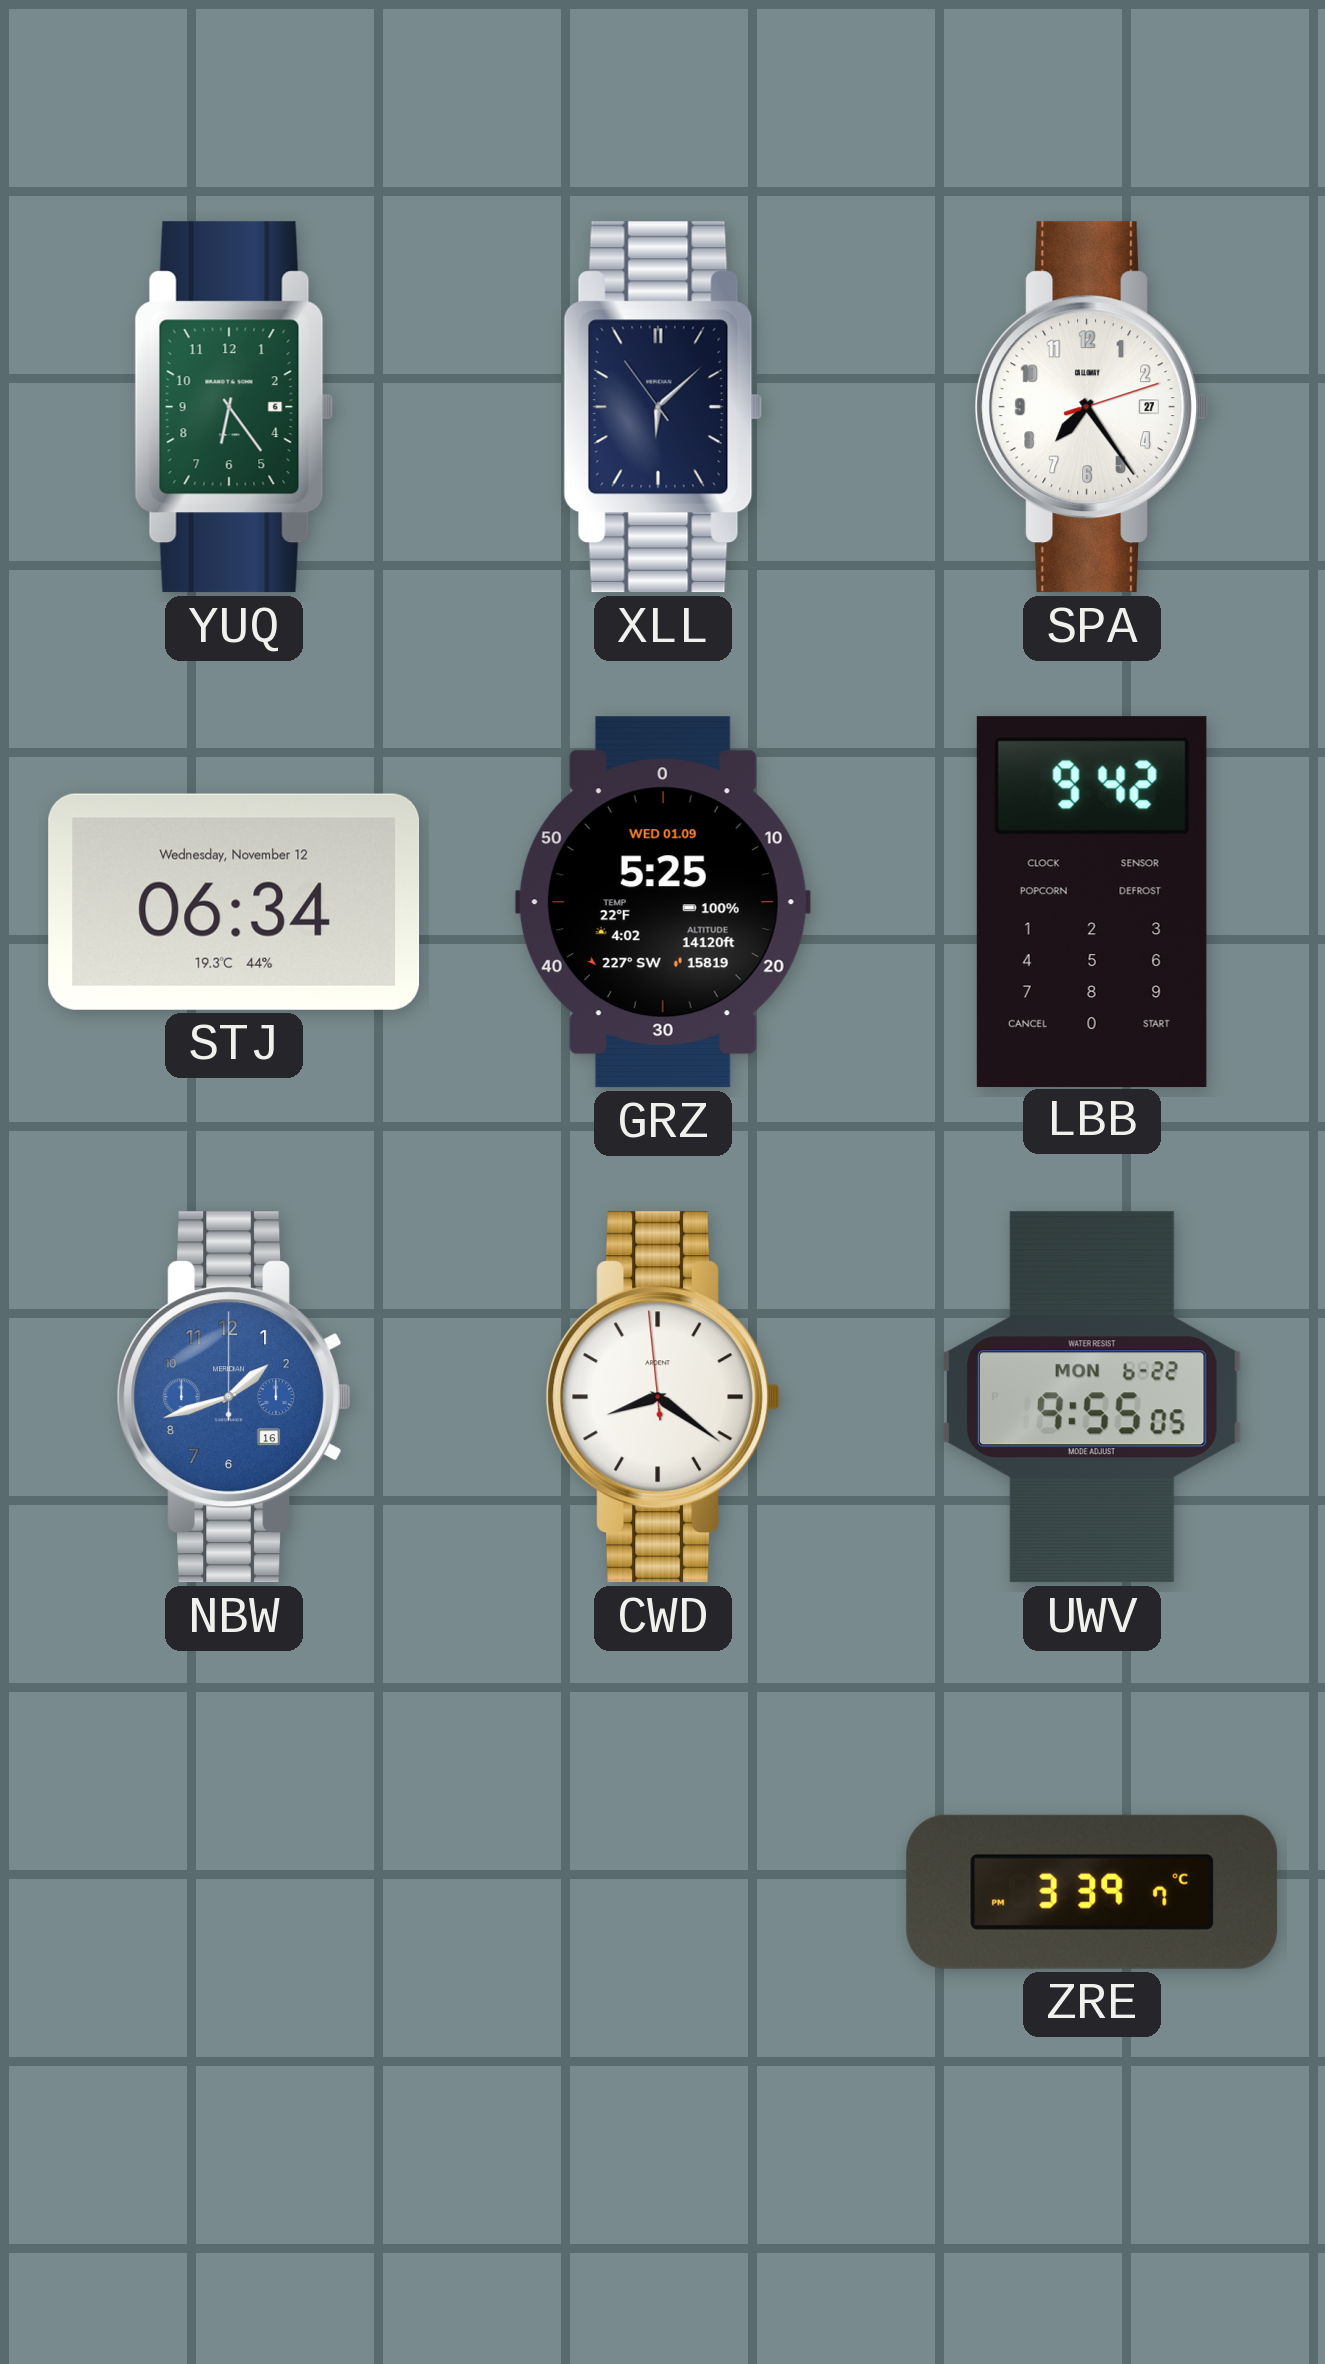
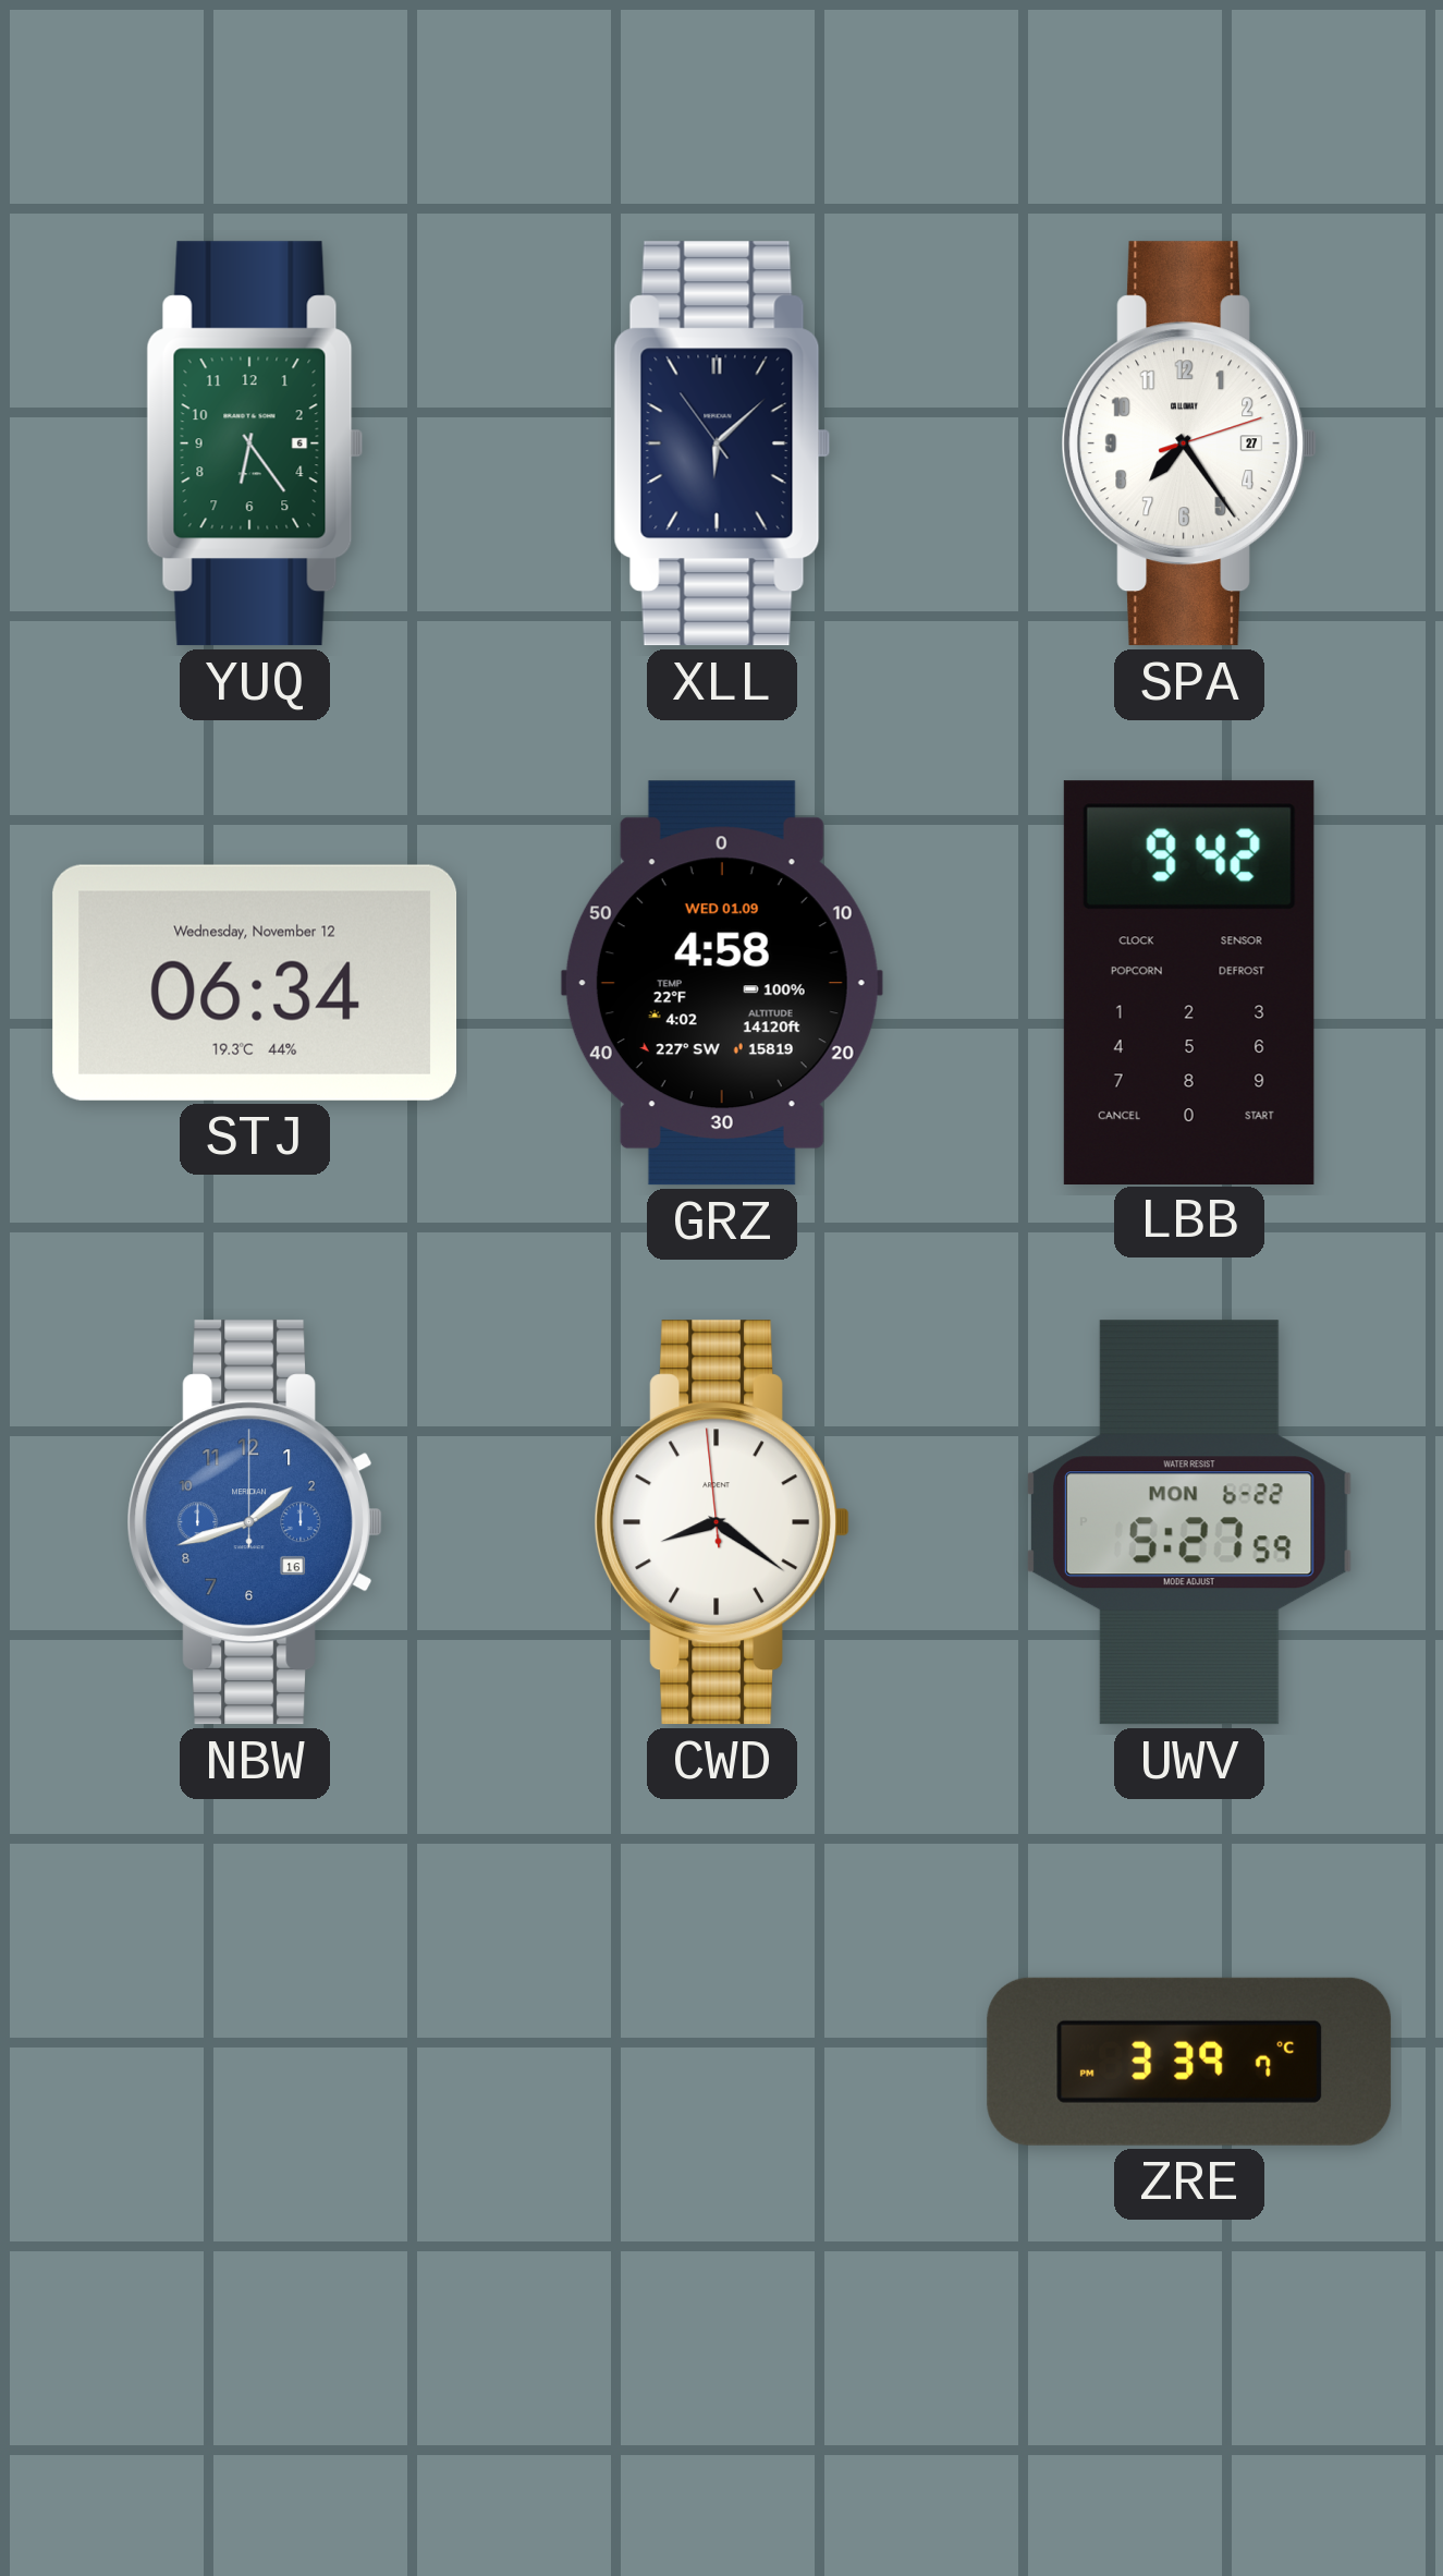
GRZ: 5:25 -> 4:58 (722, 983)
UWV: 9:55 -> 5:27 (1189, 1522)
